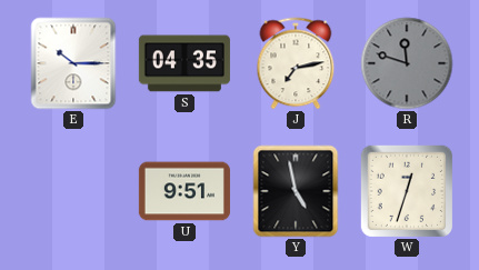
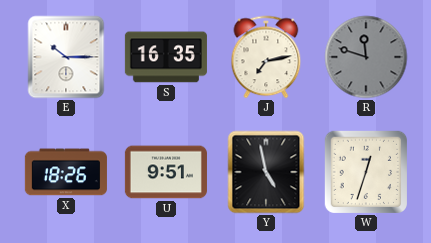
S: 04:35 -> 16:35 (166, 57)
X: none -> 18:26 (66, 172)
